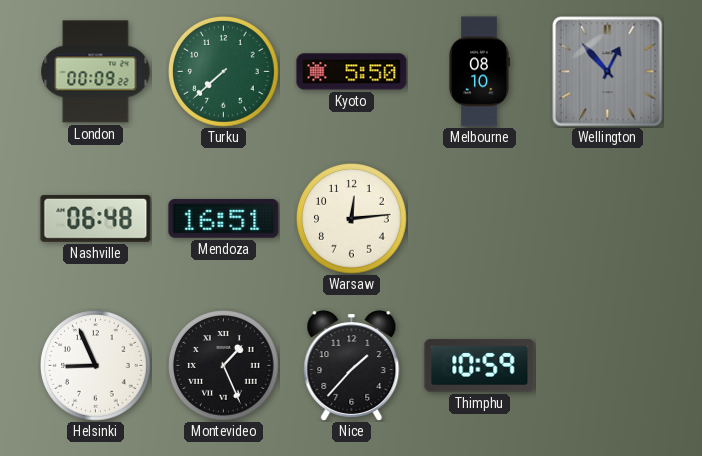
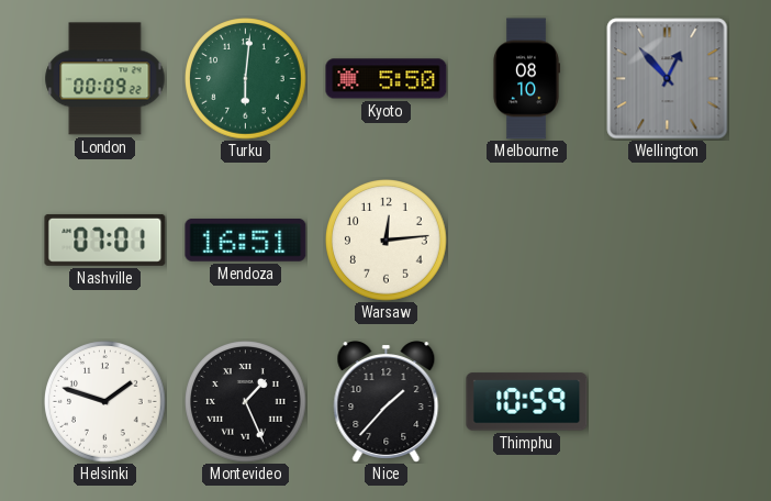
Turku: 7:38 -> 6:01 (246, 79)
Nashville: 06:48 -> 07:01 (105, 240)
Helsinki: 8:56 -> 1:48 (105, 402)
